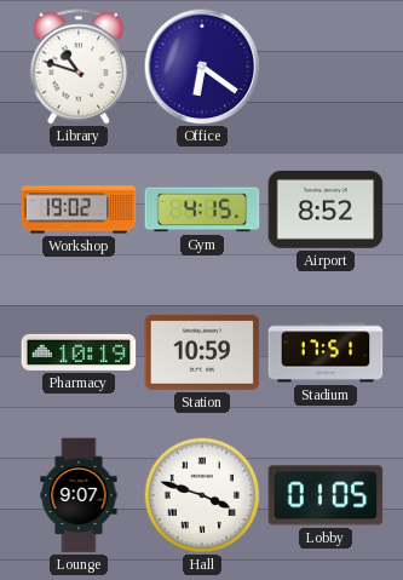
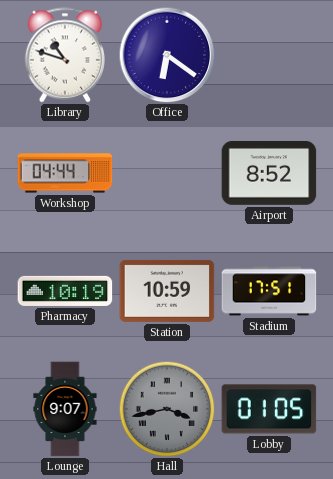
Workshop: 19:02 -> 04:44 (65, 173)
Gym: 4:15 -> none (202, 209)
Hall: 3:48 -> 3:43 (167, 409)
Hall dial: white -> grey (167, 409)
